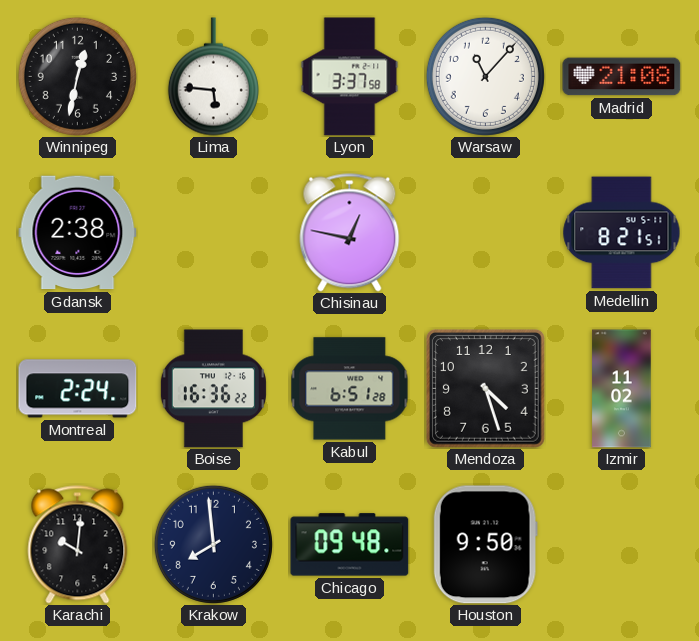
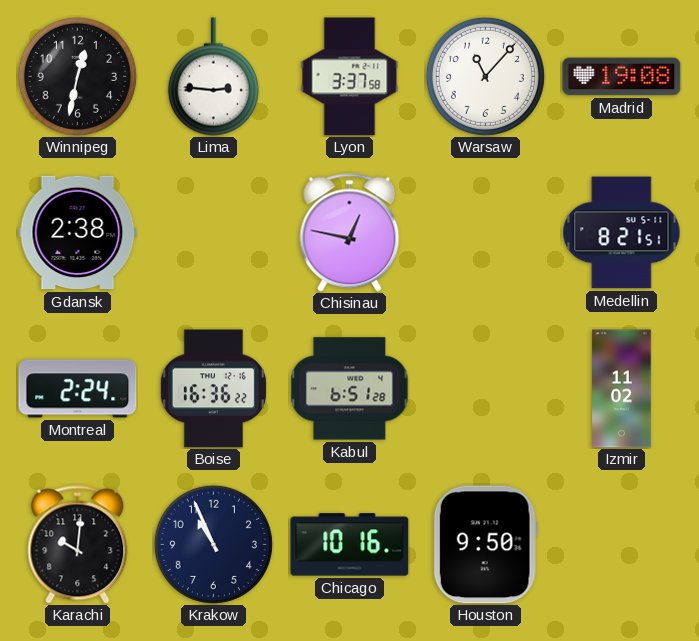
Lima: 5:46 -> 2:46 (213, 77)
Madrid: 21:08 -> 19:08 (622, 77)
Mendoza: 4:27 -> none (485, 388)
Krakow: 7:59 -> 10:56 (213, 544)
Chicago: 09:48 -> 10:16 (350, 545)
